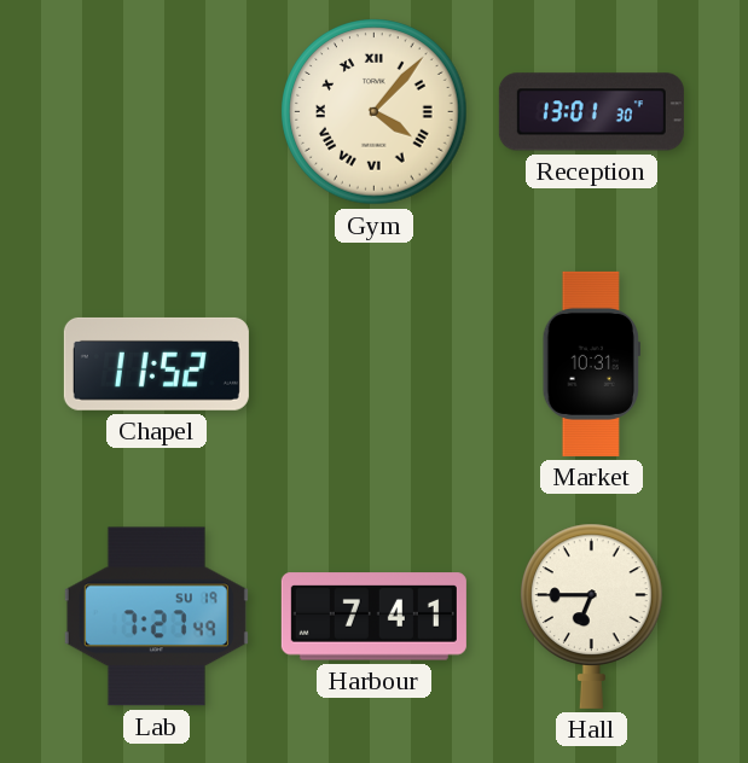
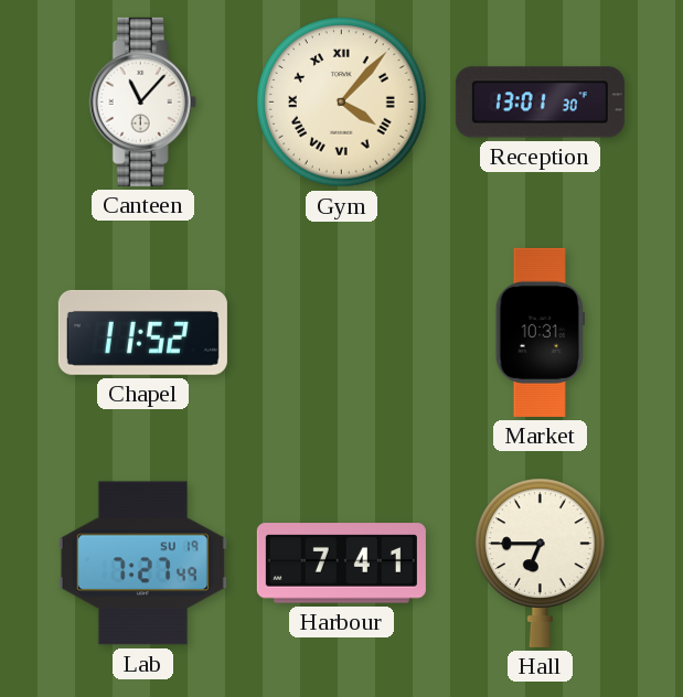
Canteen: none -> 11:07 (142, 101)
